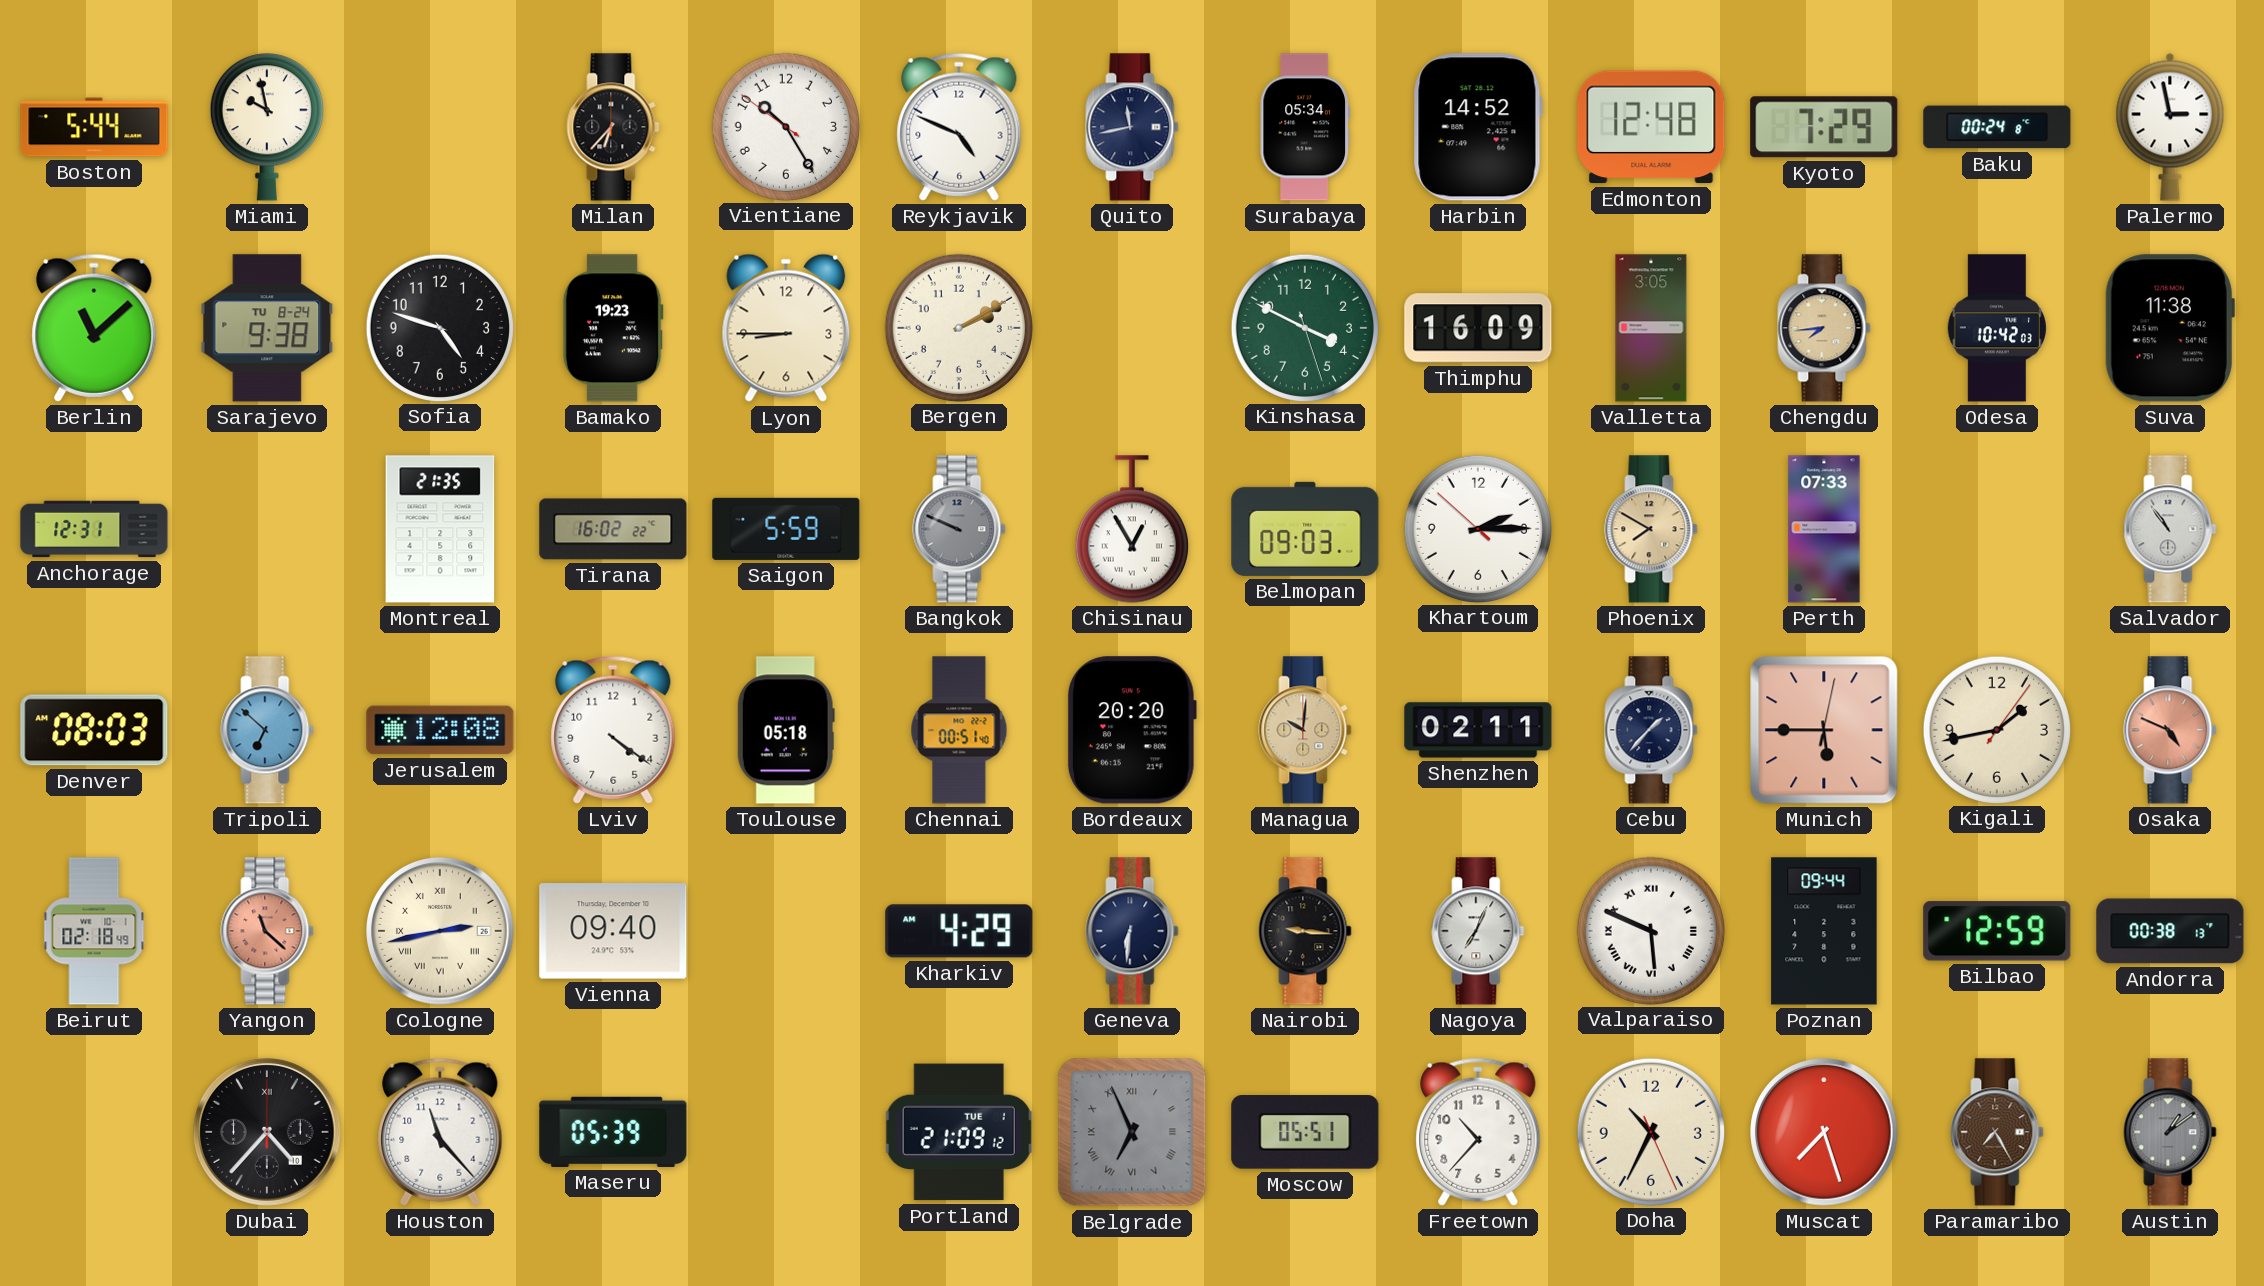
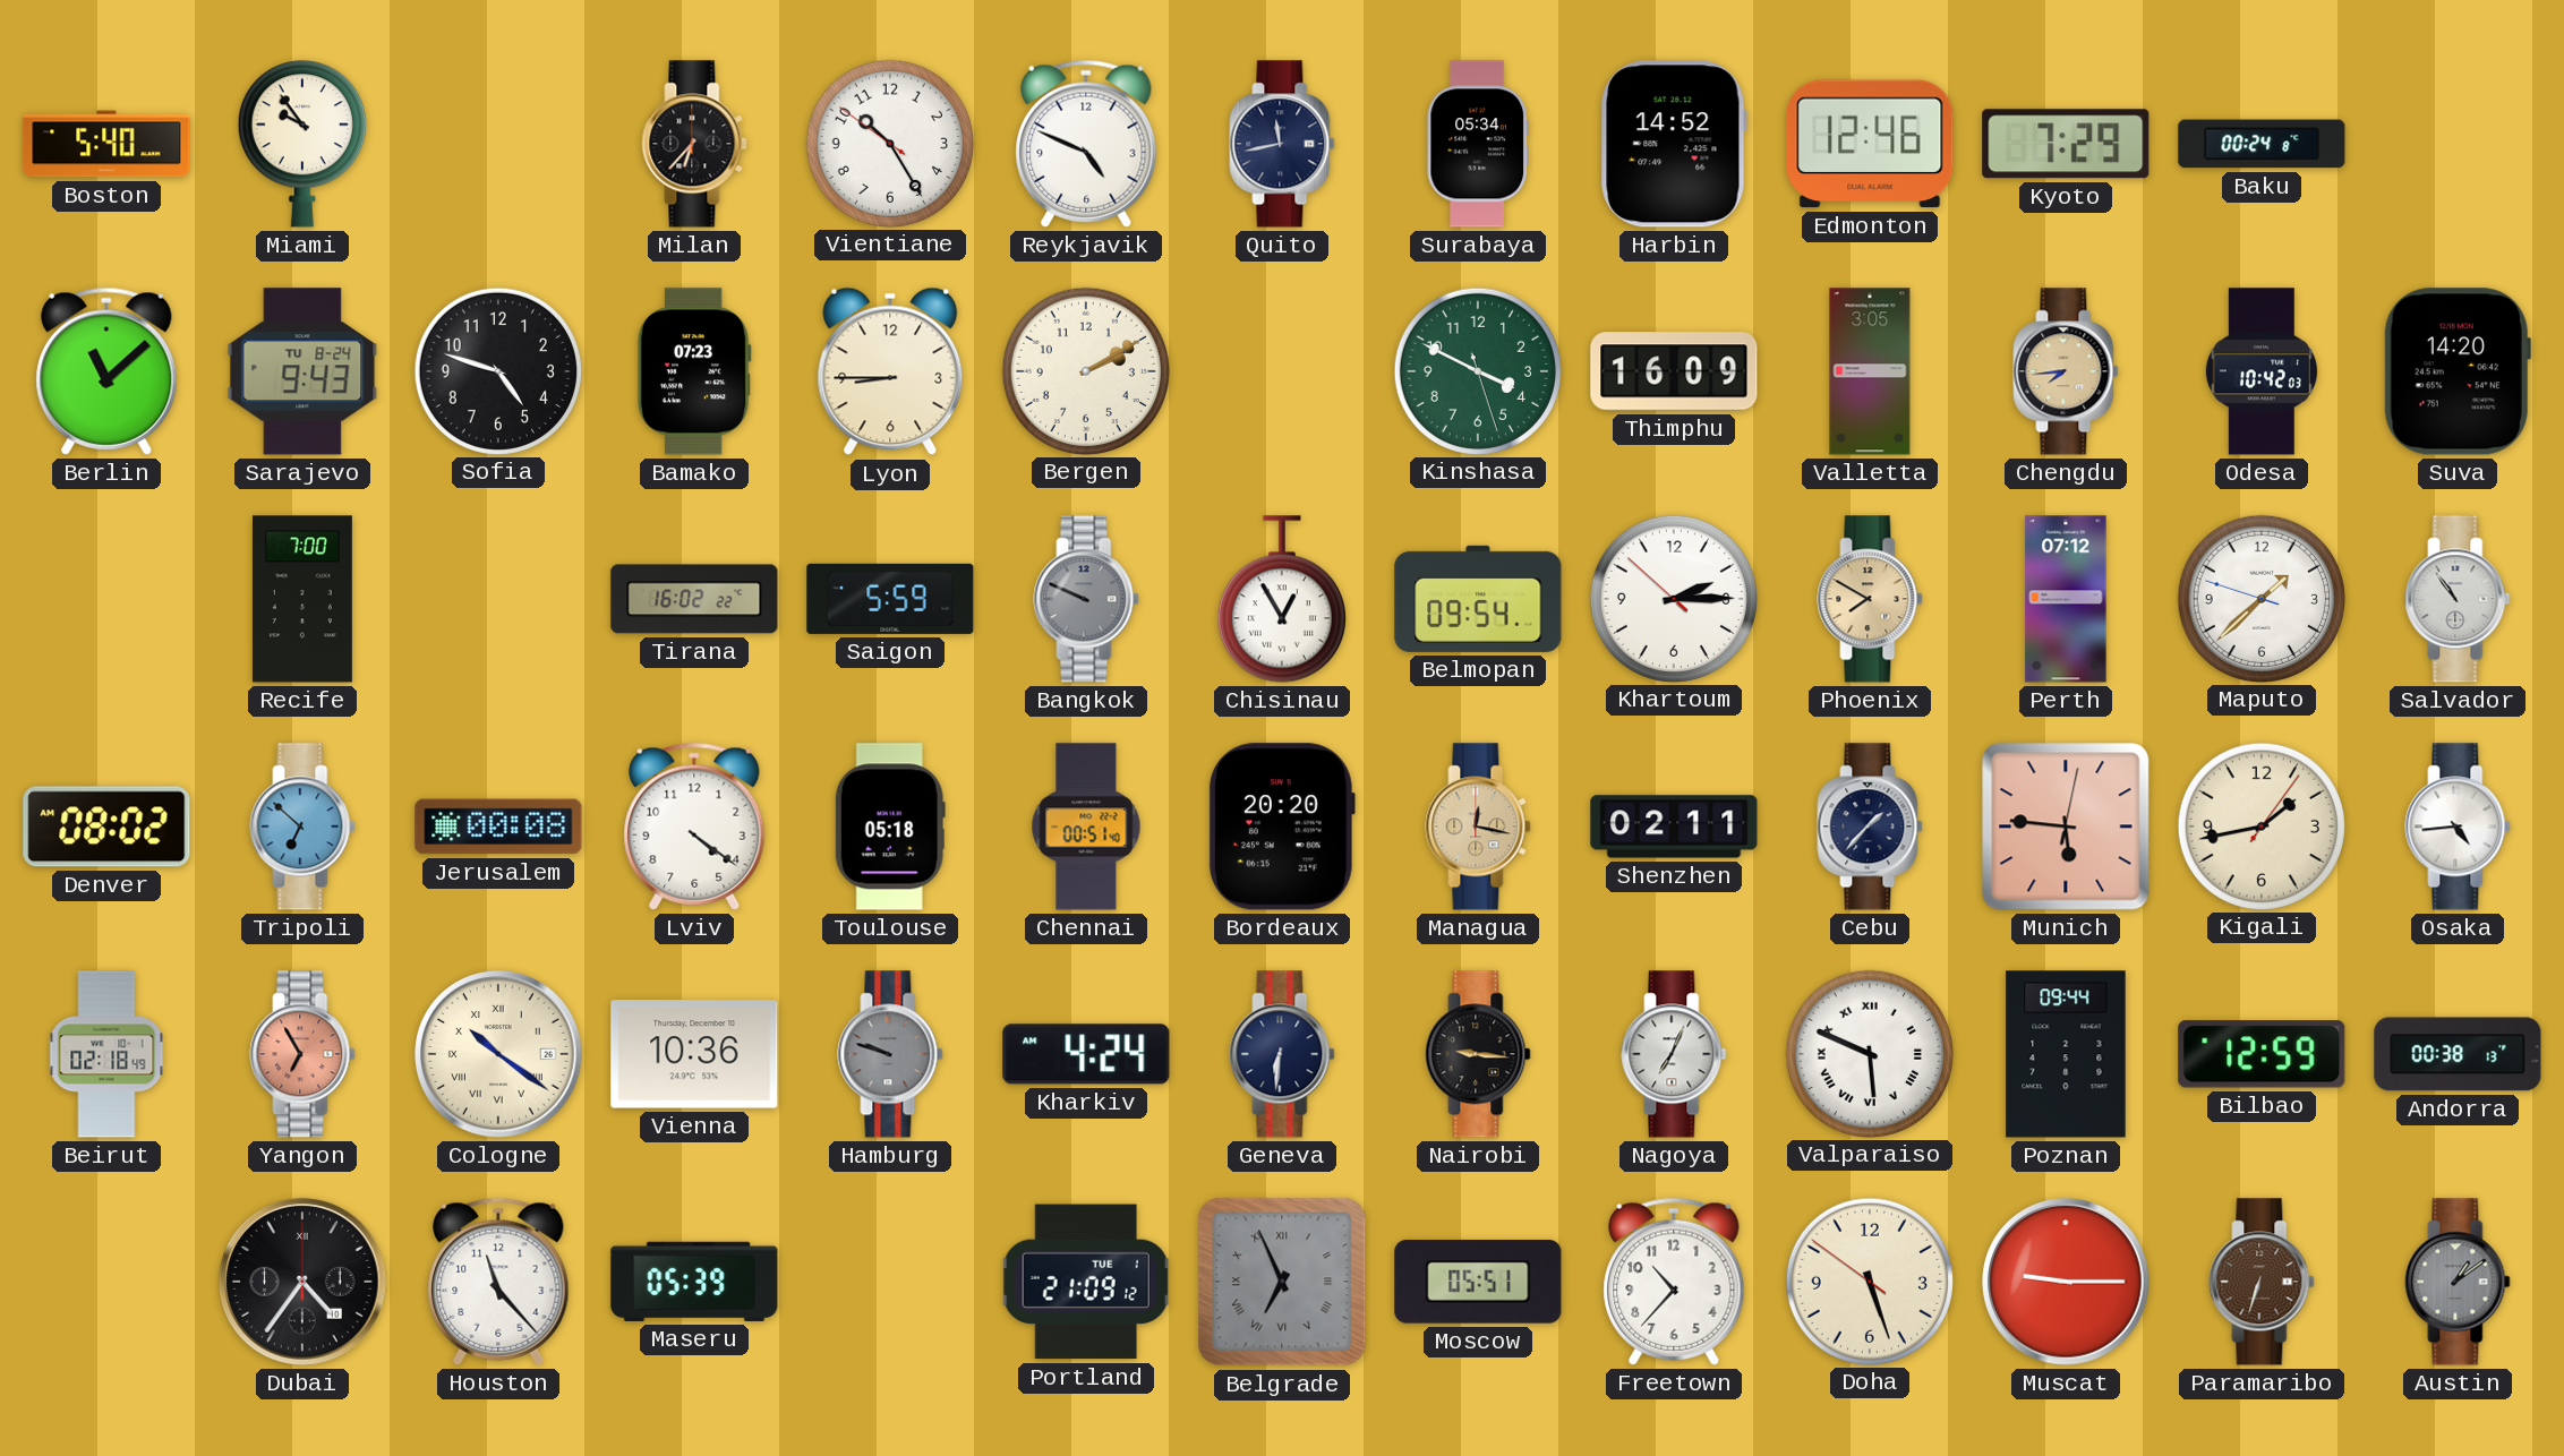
Boston: 5:44 -> 5:40 (106, 144)
Miami: 9:58 -> 9:54 (302, 144)
Edmonton: 12:48 -> 12:46 (1870, 144)
Palermo: 2:58 -> none (2170, 127)
Sarajevo: 9:38 -> 9:43 (302, 371)
Bamako: 19:23 -> 07:23 (694, 371)
Suva: 11:38 -> 14:20 (2458, 371)
Anchorage: 12:31 -> none (94, 529)
Recife: none -> 7:00 (302, 599)
Montreal: 21:35 -> none (440, 529)
Belmopan: 09:03 -> 09:54 (1478, 599)
Perth: 07:33 -> 07:12 (2066, 599)
Maputo: none -> 1:37 (2260, 598)
Denver: 08:03 -> 08:02 (106, 827)
Jerusalem: 12:08 -> 00:08 (498, 827)
Managua: 10:01 -> 12:17 (1478, 827)
Munich: 5:45 -> 5:46 (2066, 827)
Osaka: 4:49 -> 4:44 (2458, 827)
Osaka dial: salmon -> white (2458, 827)
Yangon: 11:22 -> 6:55 (302, 1054)
Cologne: 2:43 -> 10:21 (498, 1054)
Vienna: 09:40 -> 10:36 (694, 1054)
Hamburg: none -> 9:48 (890, 1054)
Kharkiv: 4:29 -> 4:24 (1086, 1054)
Dubai: 4:37 -> 4:36 (302, 1282)
Doha: 10:34 -> 5:26 (1869, 1281)
Muscat: 7:27 -> 9:15 (2066, 1282)
Paramaribo: 7:25 -> 6:33 (2262, 1282)
